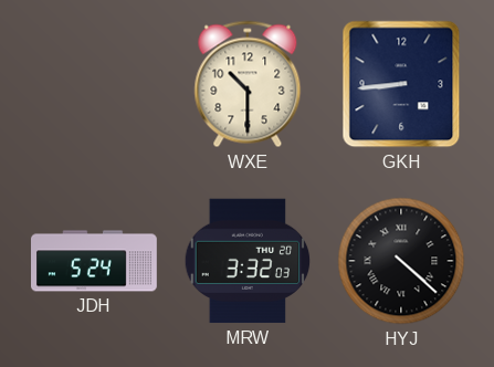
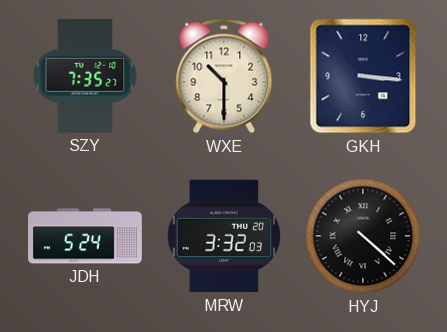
SZY: none -> 7:35 (85, 76)
GKH: 8:44 -> 3:16 (363, 76)
